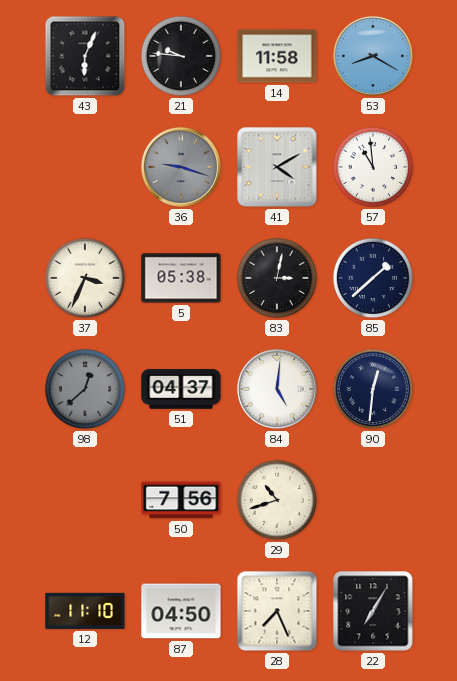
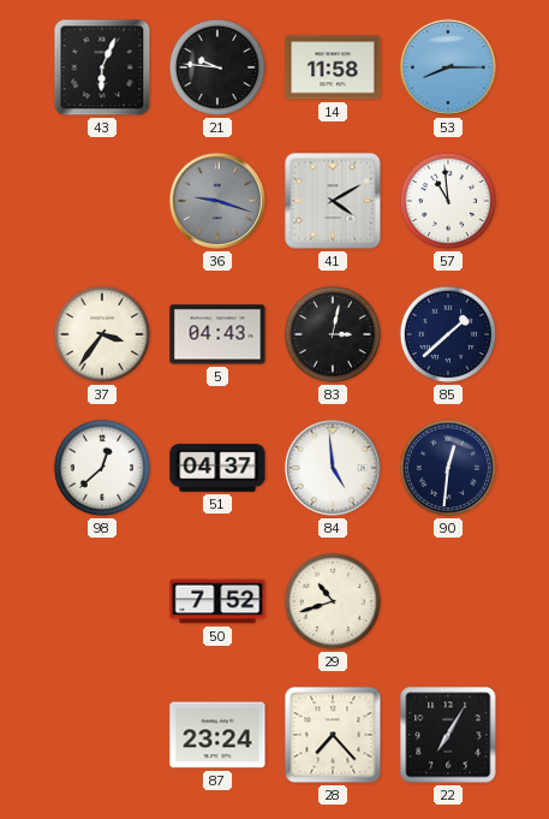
53: 8:20 -> 8:15 (448, 67)
37: 3:34 -> 3:36 (102, 334)
5: 05:38 -> 04:43 (217, 334)
98 dial: grey -> white (102, 468)
84: 5:01 -> 4:59 (333, 468)
50: 7:56 -> 7:52 (217, 601)
12: 11:10 -> none (85, 611)
87: 04:50 -> 23:24 (217, 735)
28: 7:26 -> 7:23 (333, 735)
